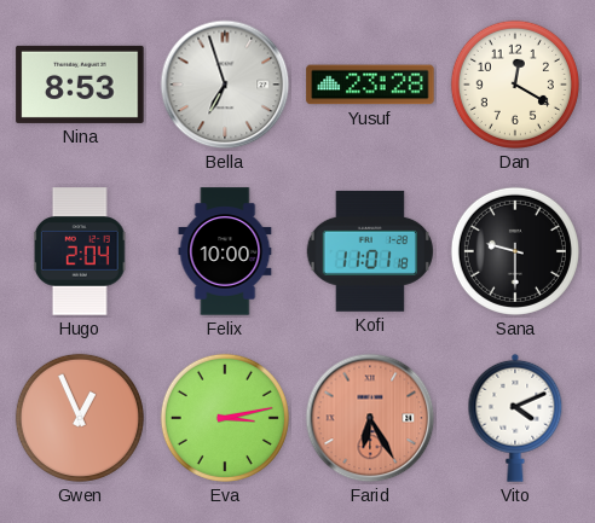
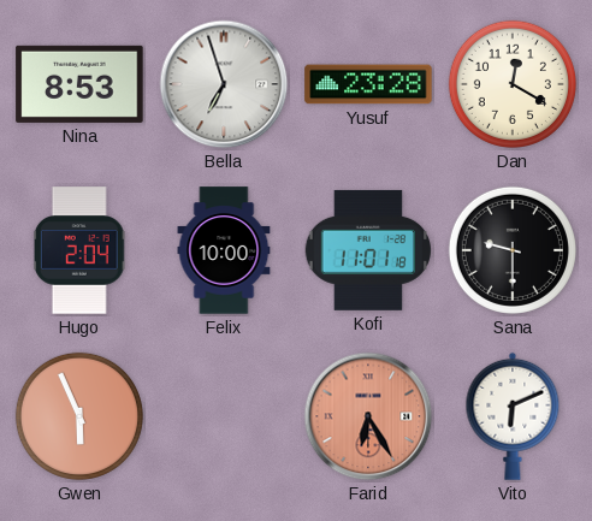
Gwen: 12:56 -> 5:56 (79, 416)
Eva: 3:13 -> none (225, 418)
Vito: 4:11 -> 6:11 (513, 416)
